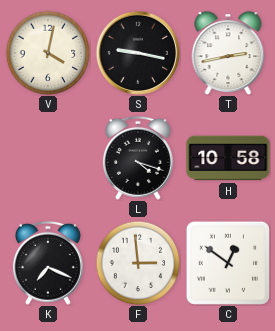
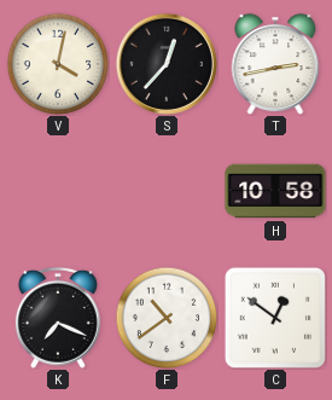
S: 9:17 -> 12:37 (165, 63)
L: 4:18 -> none (138, 158)
F: 2:59 -> 10:39 (167, 318)
